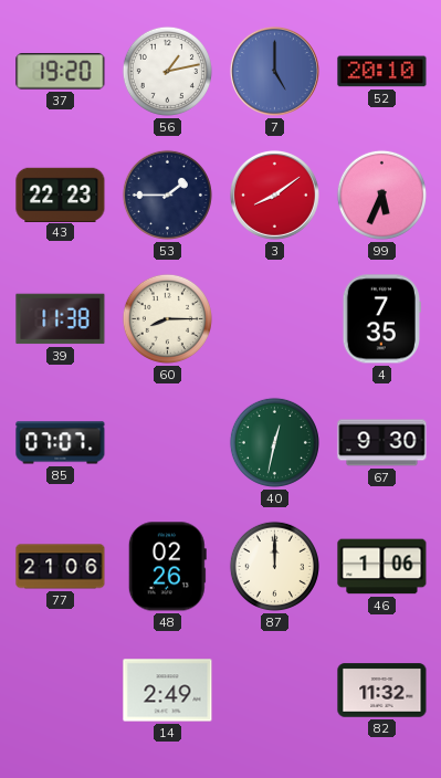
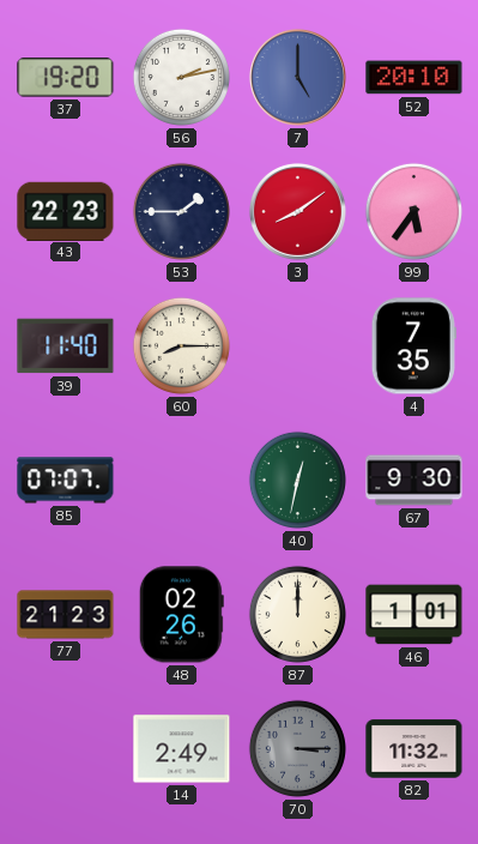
56: 1:13 -> 2:13 (181, 77)
99: 5:34 -> 5:36 (413, 211)
39: 11:38 -> 11:40 (66, 346)
77: 21:06 -> 21:23 (66, 615)
46: 1:06 -> 1:01 (415, 615)
70: none -> 3:15 (297, 748)
